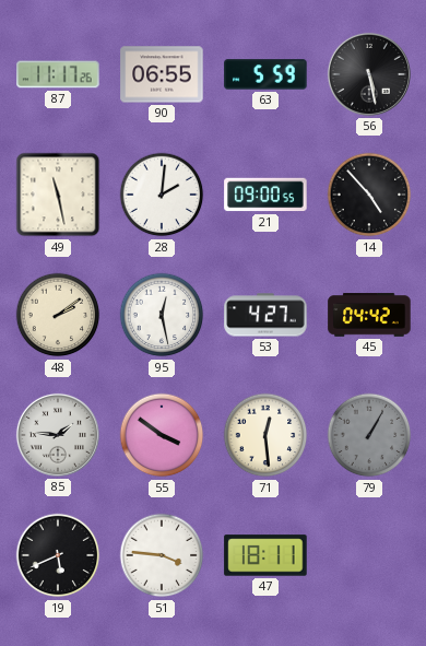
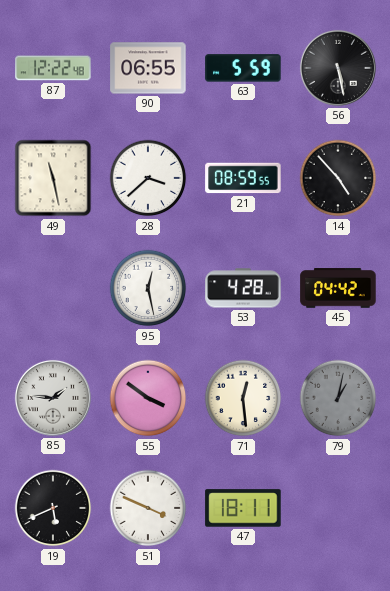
87: 11:17 -> 12:22 (53, 68)
28: 2:01 -> 3:38 (148, 178)
21: 09:00 -> 08:59 (243, 178)
48: 2:09 -> none (58, 315)
53: 4:27 -> 4:28 (243, 288)
79: 1:05 -> 1:02 (338, 398)
51: 3:46 -> 3:49 (148, 508)
